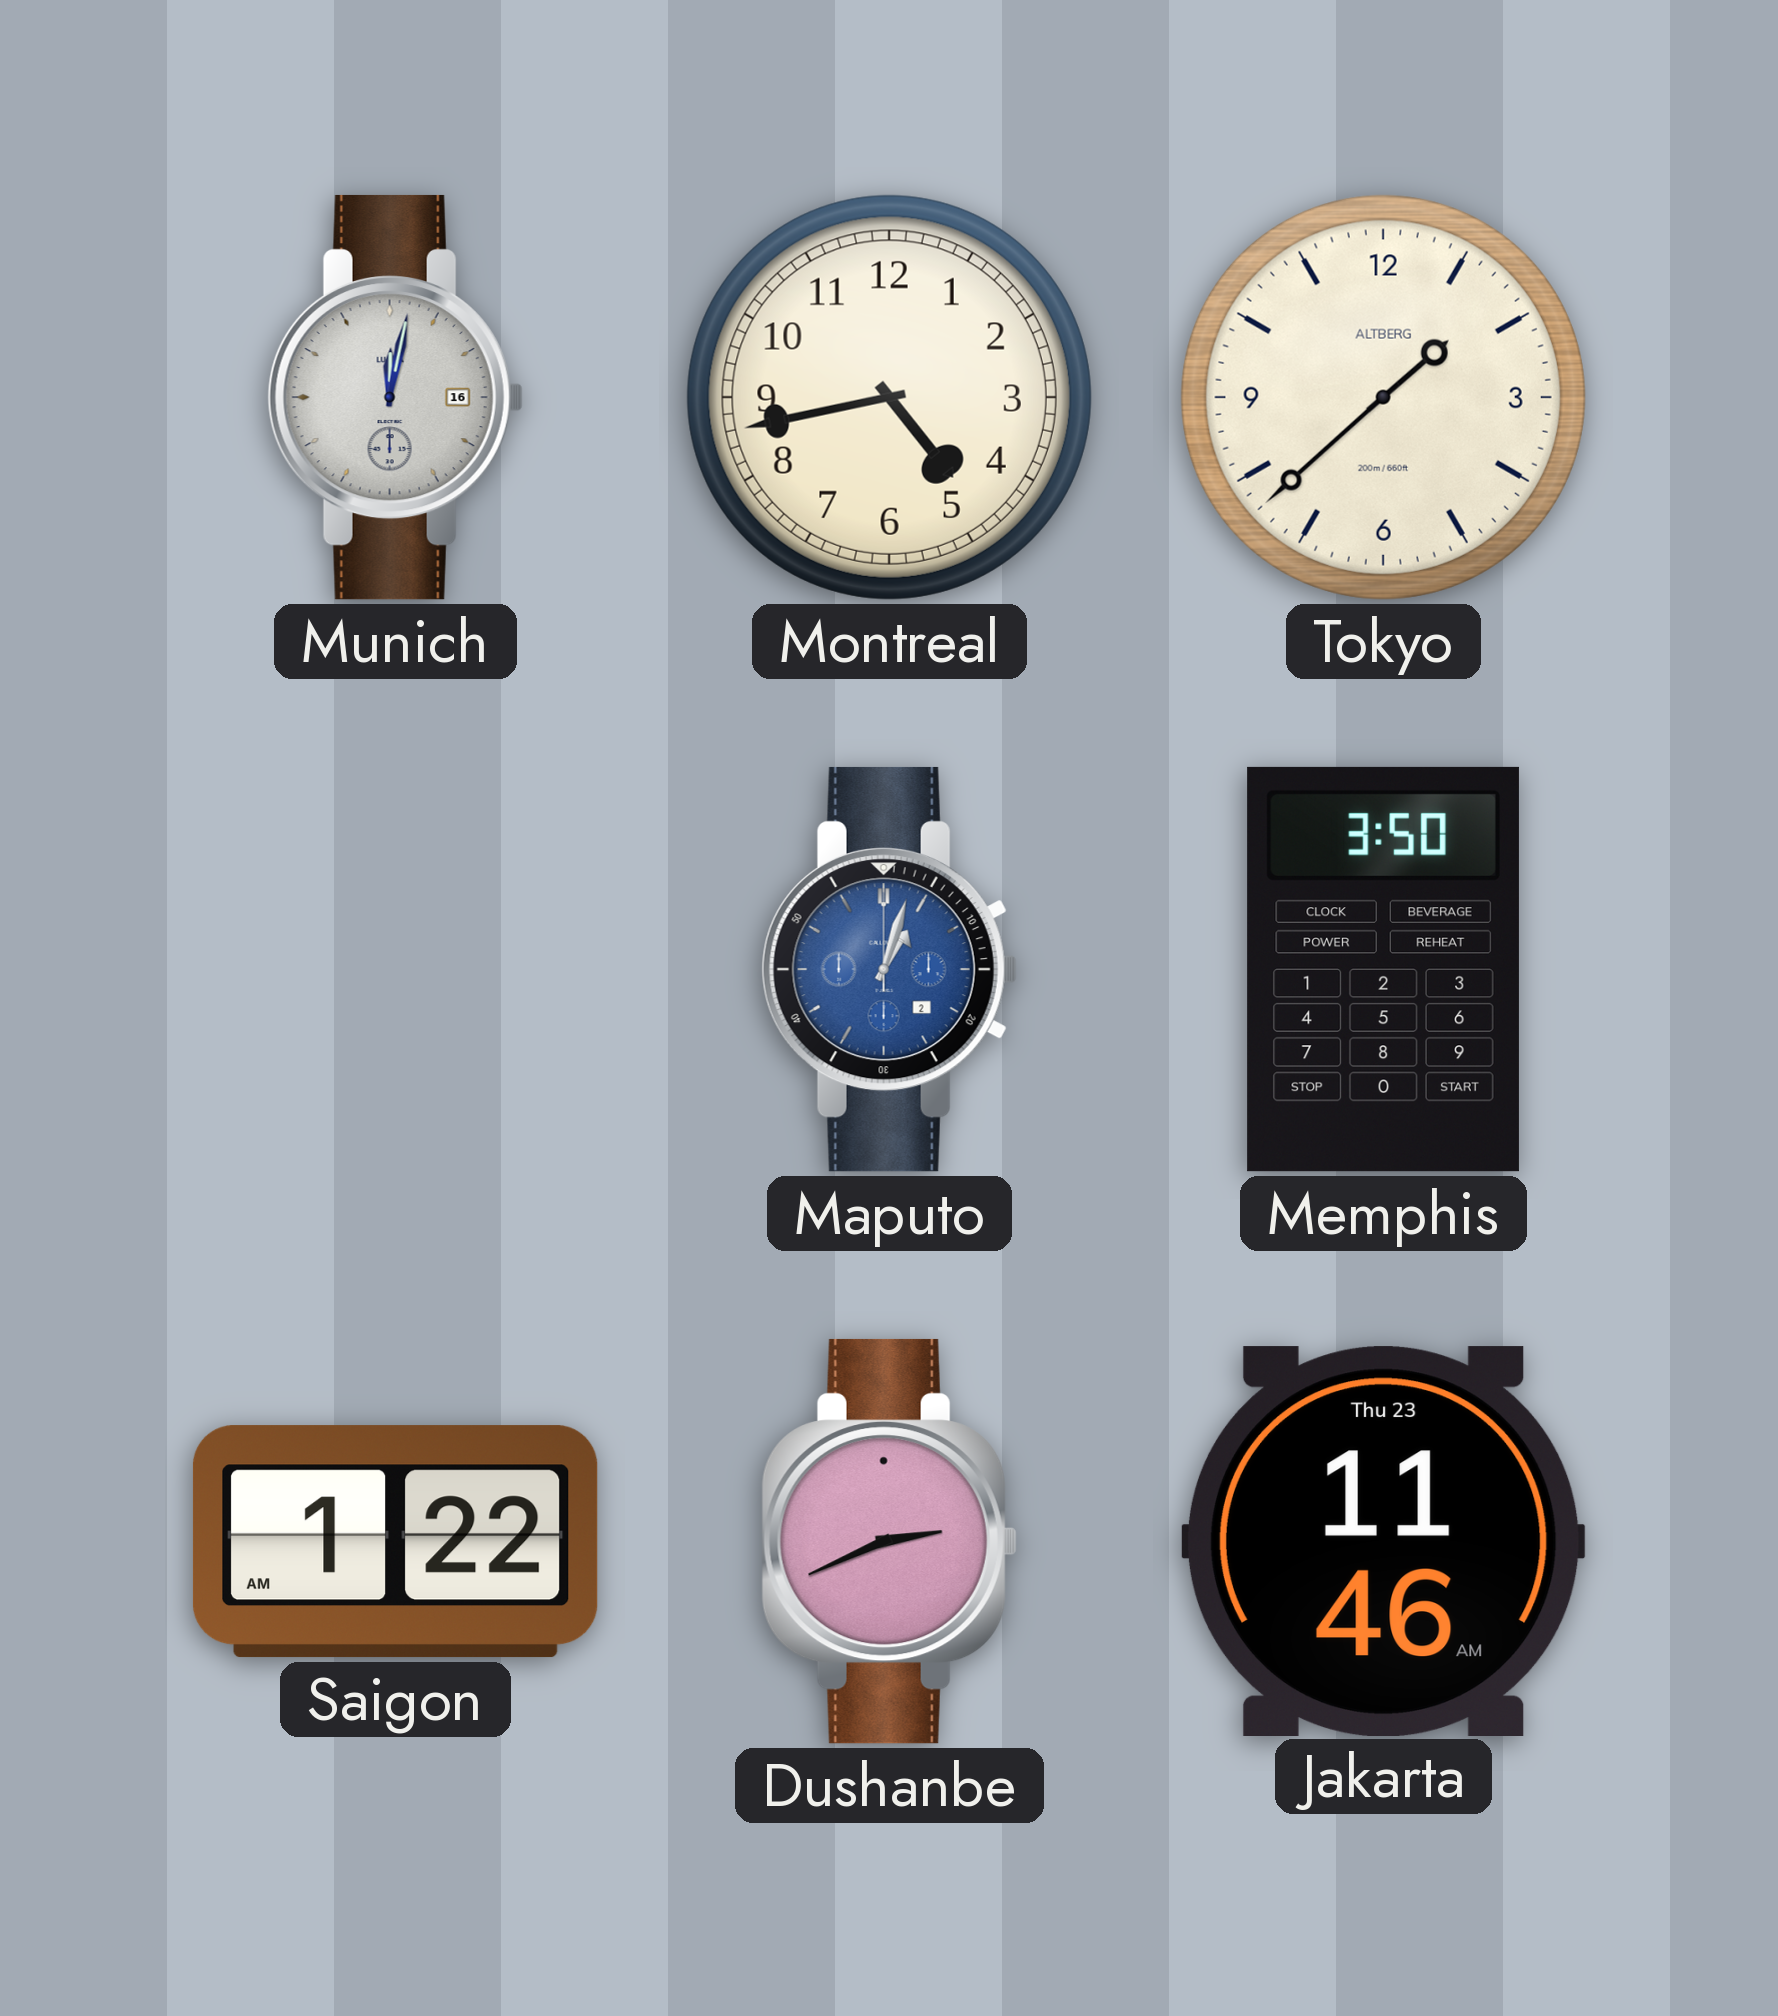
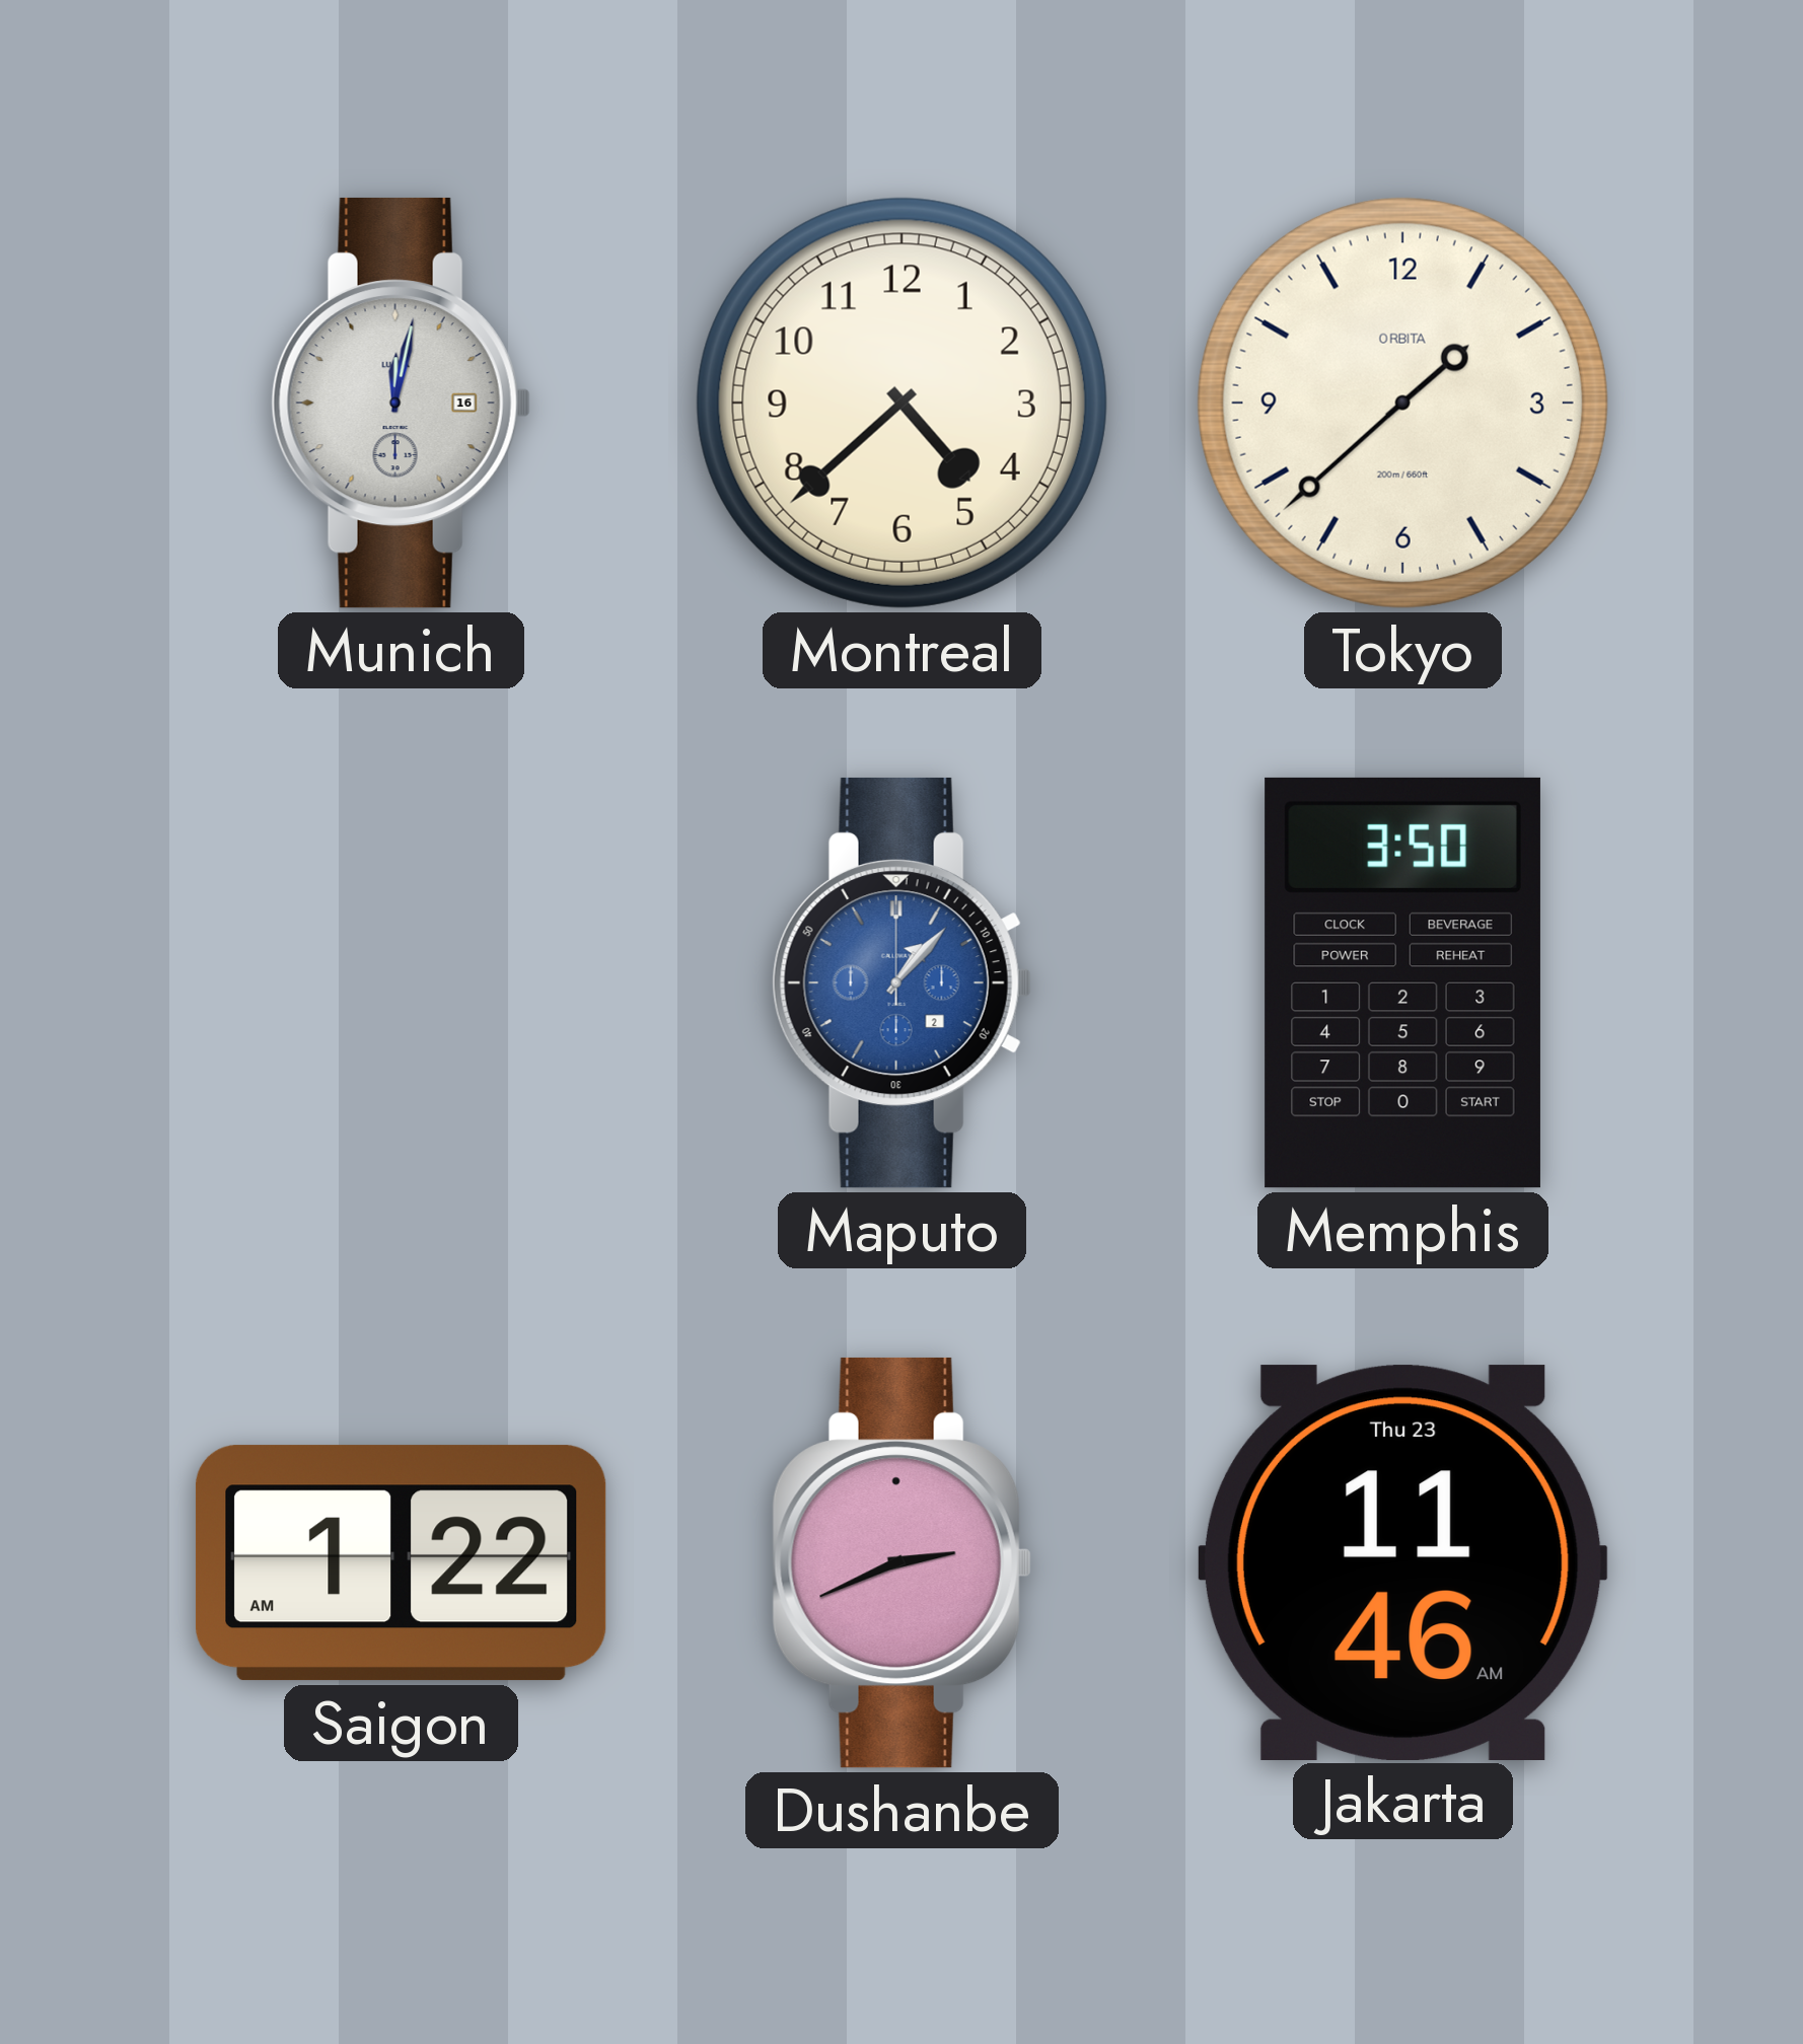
Montreal: 4:43 -> 4:38 (901, 403)
Tokyo brand: ALTBERG -> ORBITA (1402, 403)
Maputo: 1:03 -> 1:07 (901, 982)
